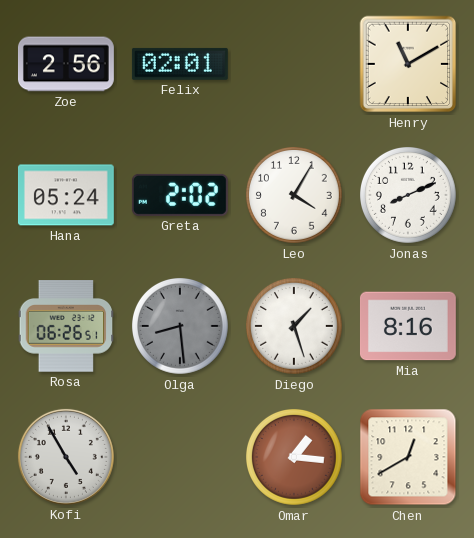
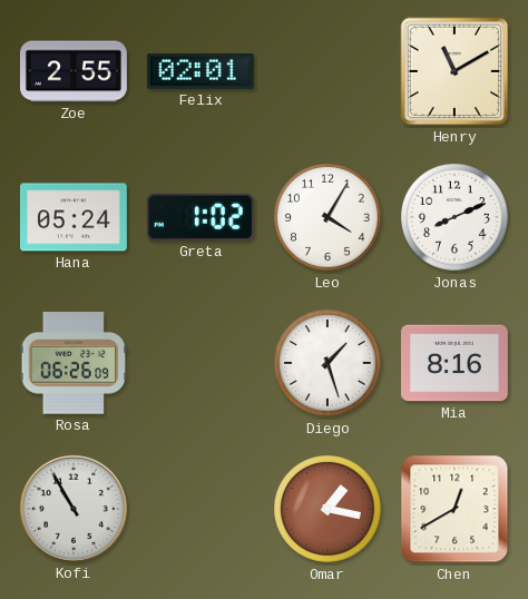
Zoe: 2:56 -> 2:55 (74, 71)
Greta: 2:02 -> 1:02 (201, 217)
Rosa: 06:26:51 -> 06:26:09 (74, 363)
Olga: 8:29 -> none (181, 327)
Kofi: 4:55 -> 10:55 (74, 509)
Omar: 1:16 -> 1:17 (329, 510)
